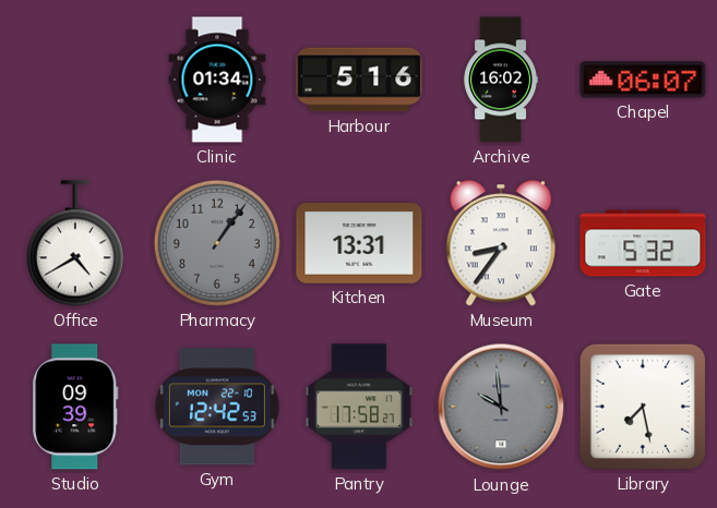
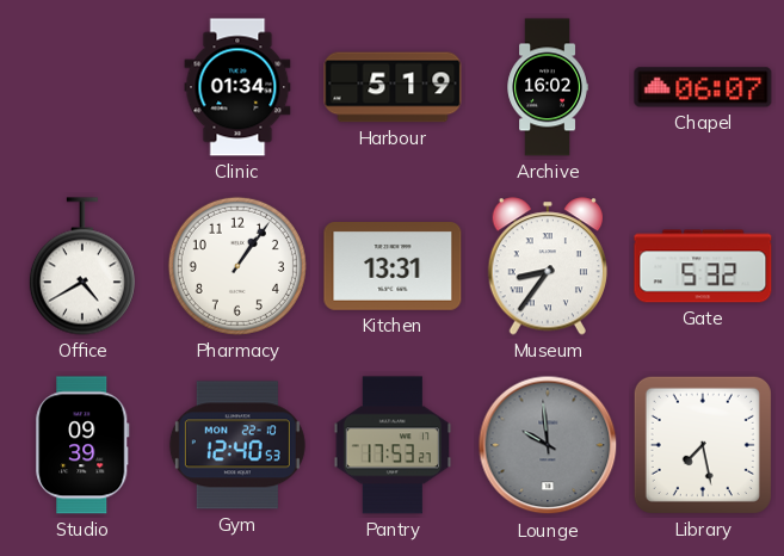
Harbour: 5:16 -> 5:19 (393, 87)
Pharmacy dial: grey -> white (237, 266)
Gym: 12:42 -> 12:40 (237, 445)
Pantry: 17:58 -> 17:53 (393, 445)
